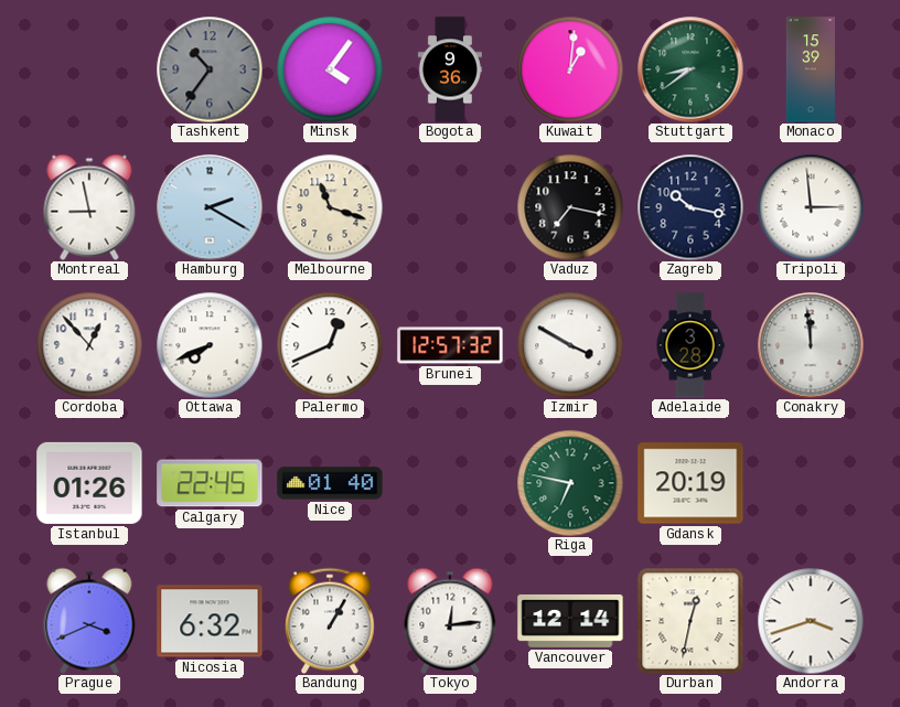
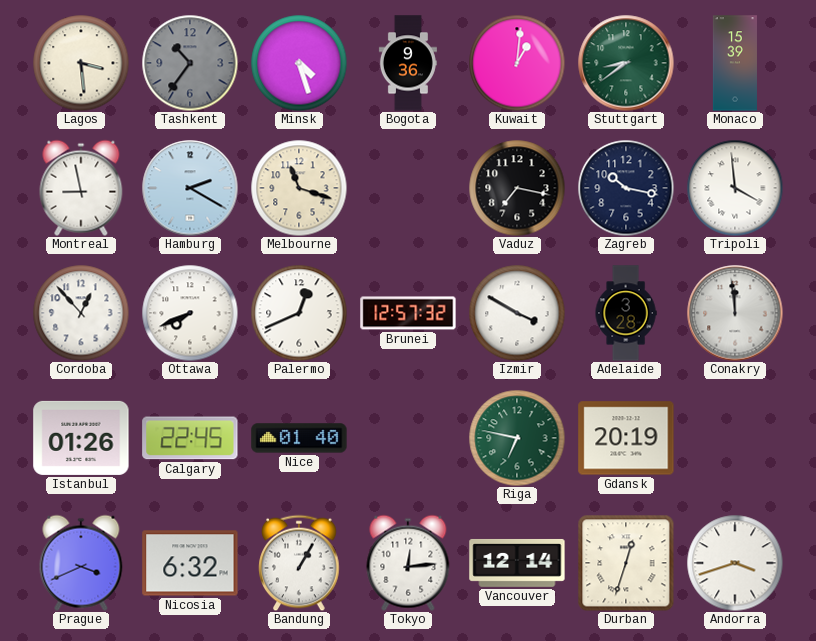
Lagos: none -> 3:29 (81, 63)
Minsk: 4:06 -> 4:27 (299, 63)
Tripoli: 2:59 -> 3:59 (735, 188)
Durban: 12:32 -> 12:33 (626, 563)
